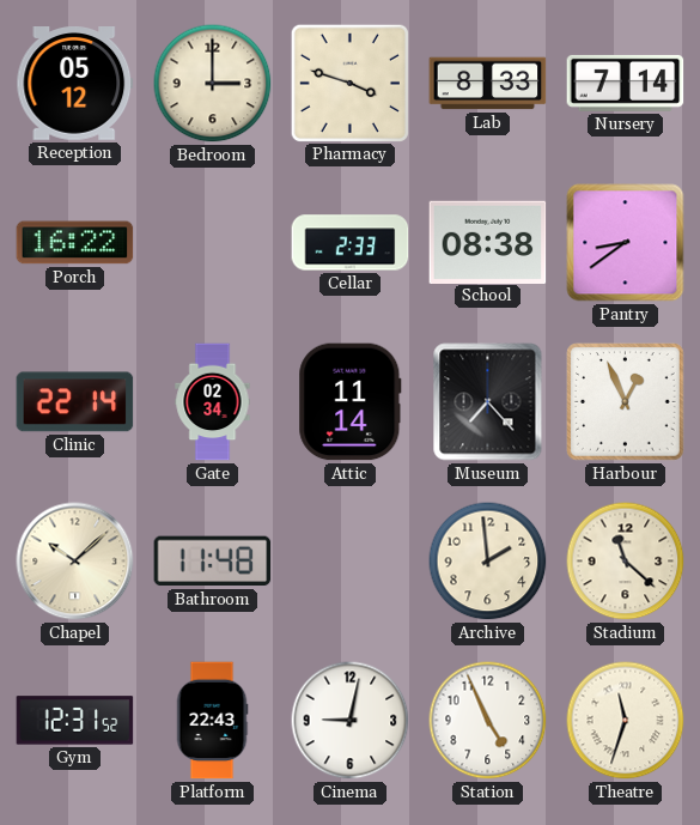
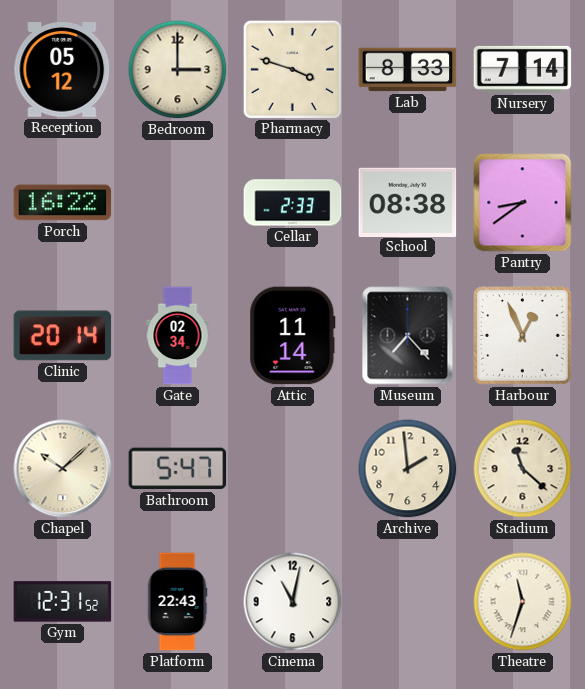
Clinic: 22:14 -> 20:14 (63, 336)
Bathroom: 11:48 -> 5:47 (178, 469)
Cinema: 9:02 -> 11:02 (293, 602)
Station: 4:56 -> none (488, 721)
